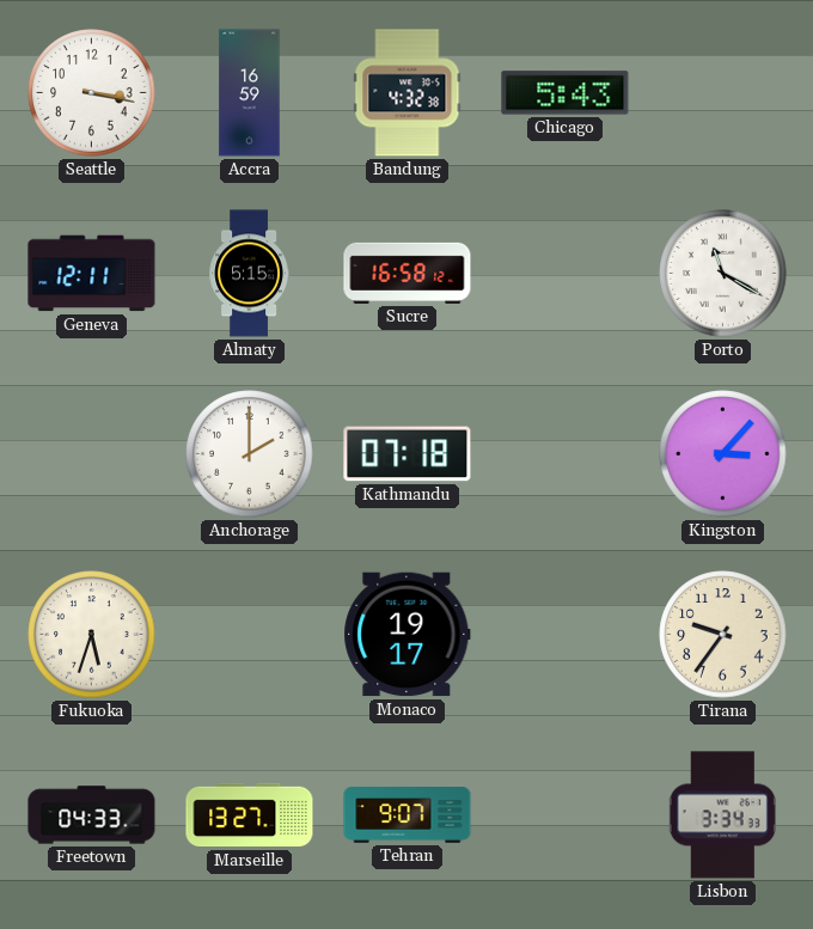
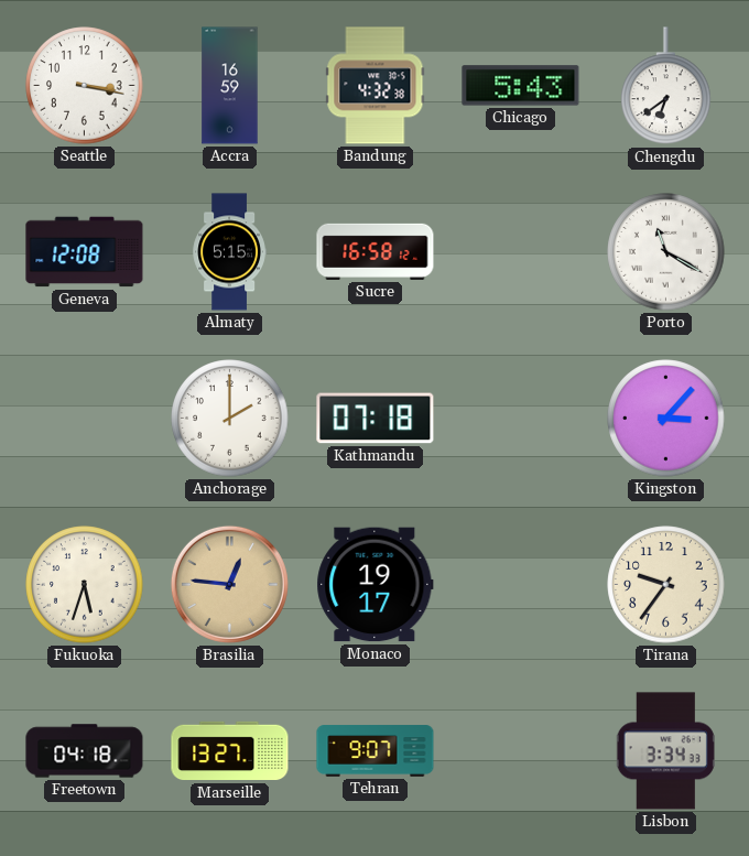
Chengdu: none -> 6:39 (666, 86)
Geneva: 12:11 -> 12:08 (85, 252)
Brasilia: none -> 12:46 (229, 584)
Freetown: 04:33 -> 04:18 (85, 751)
